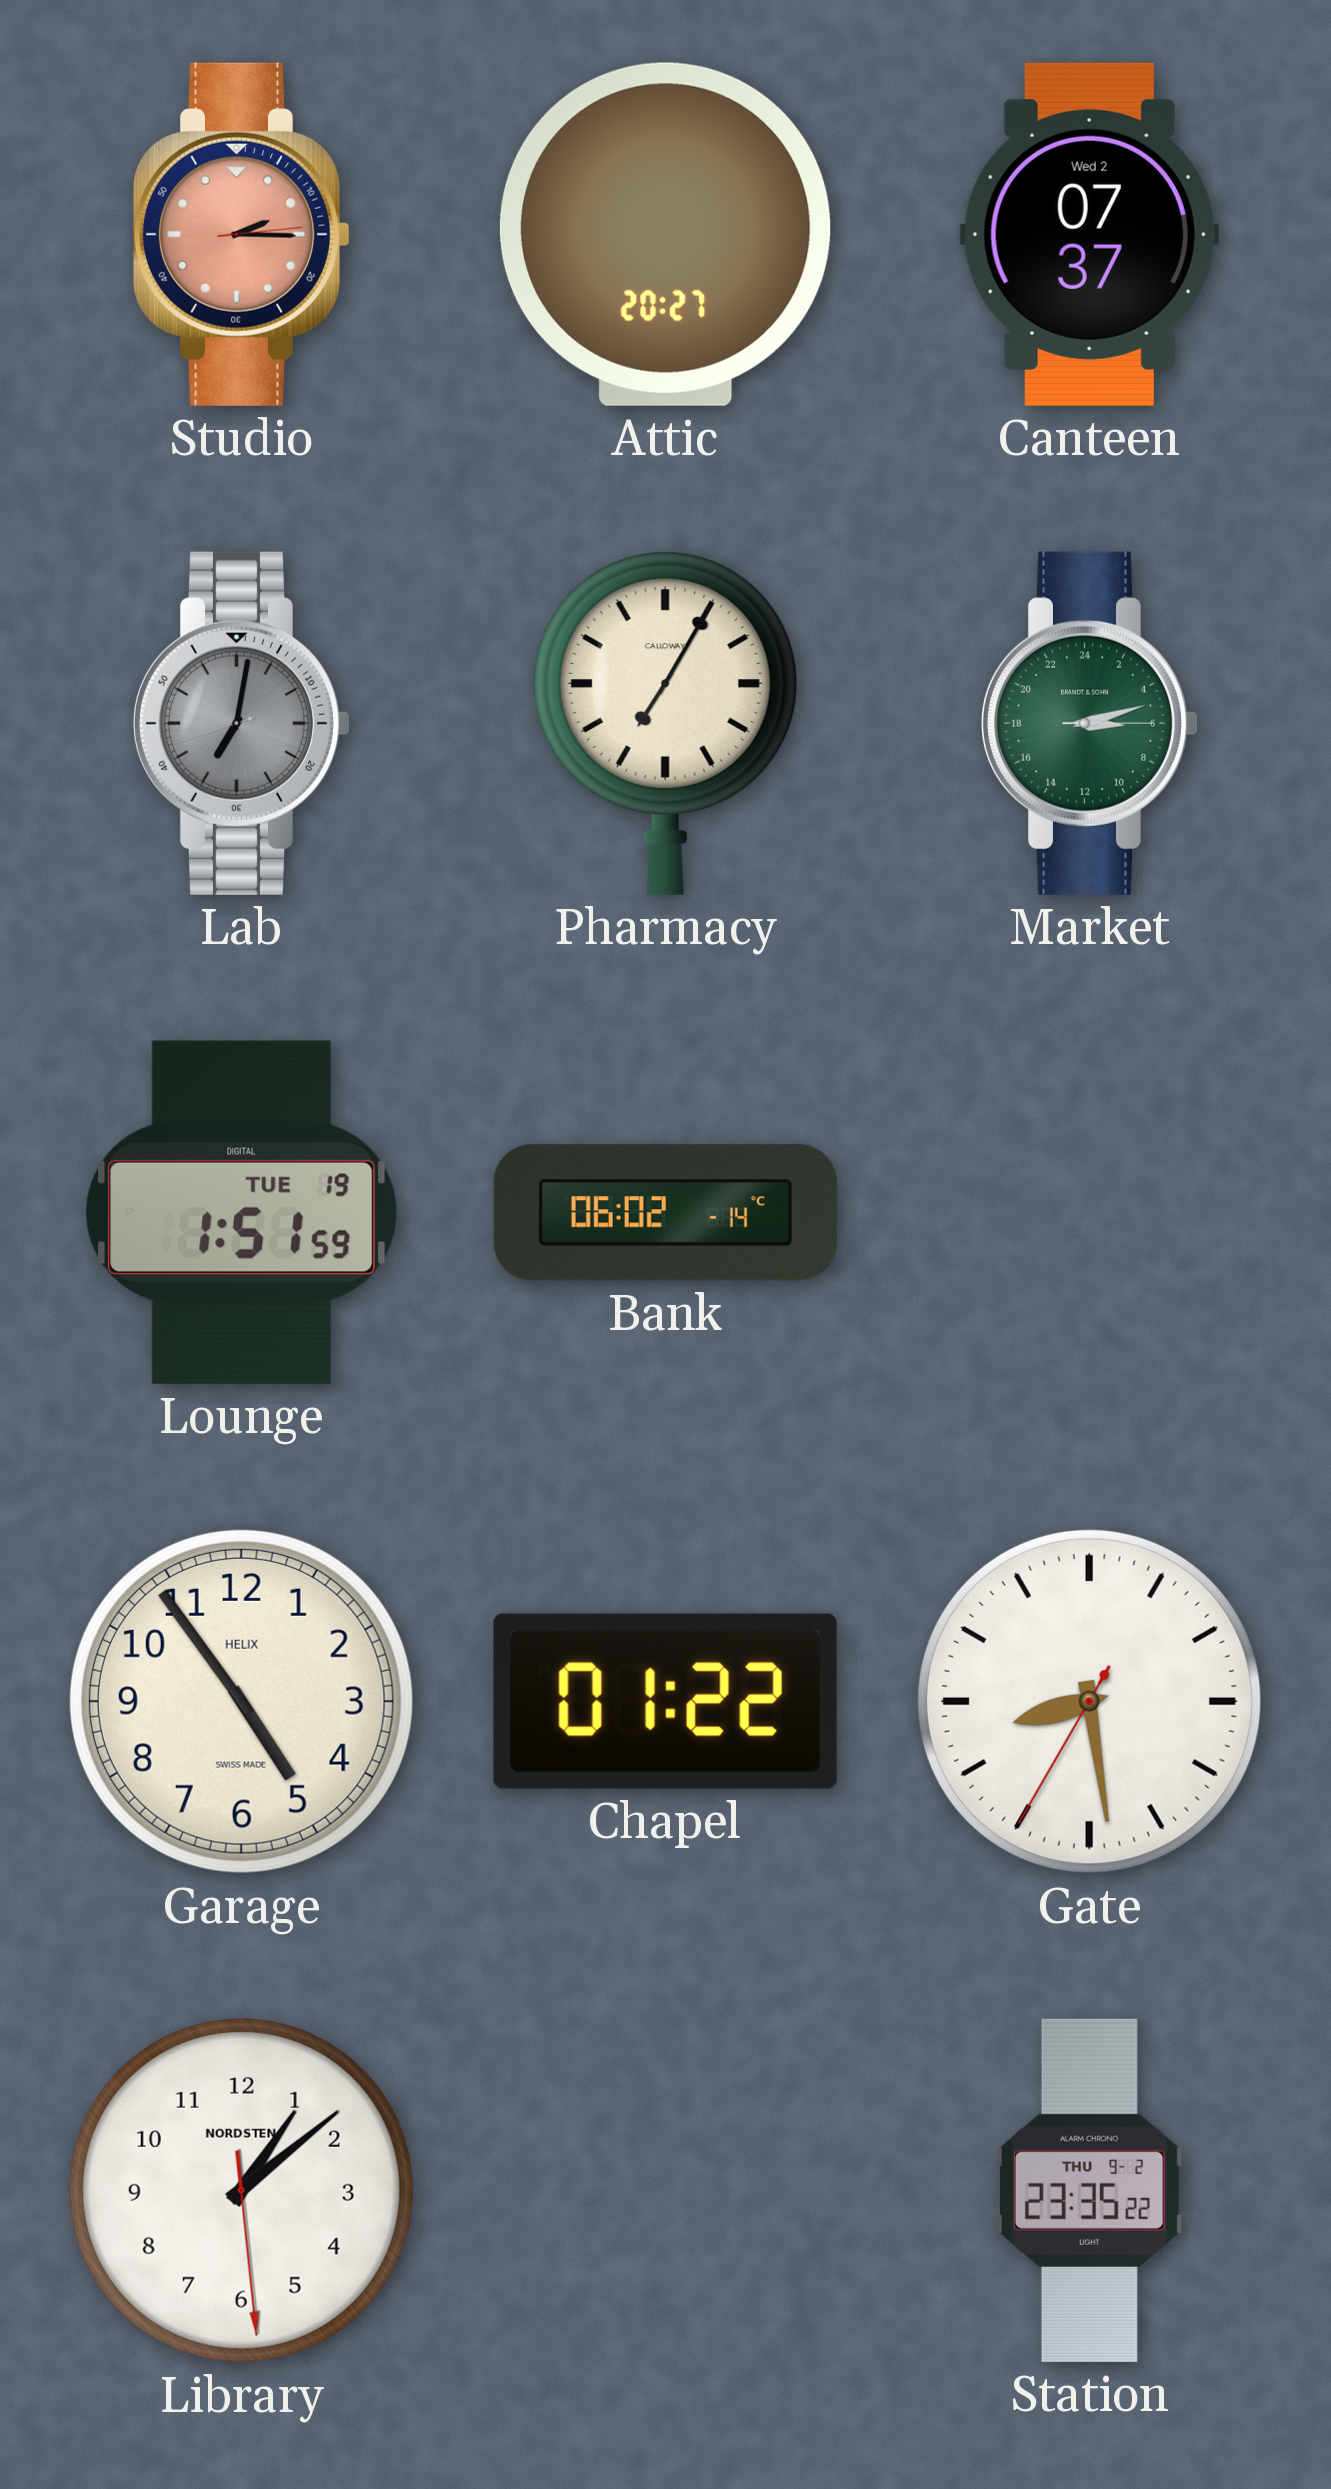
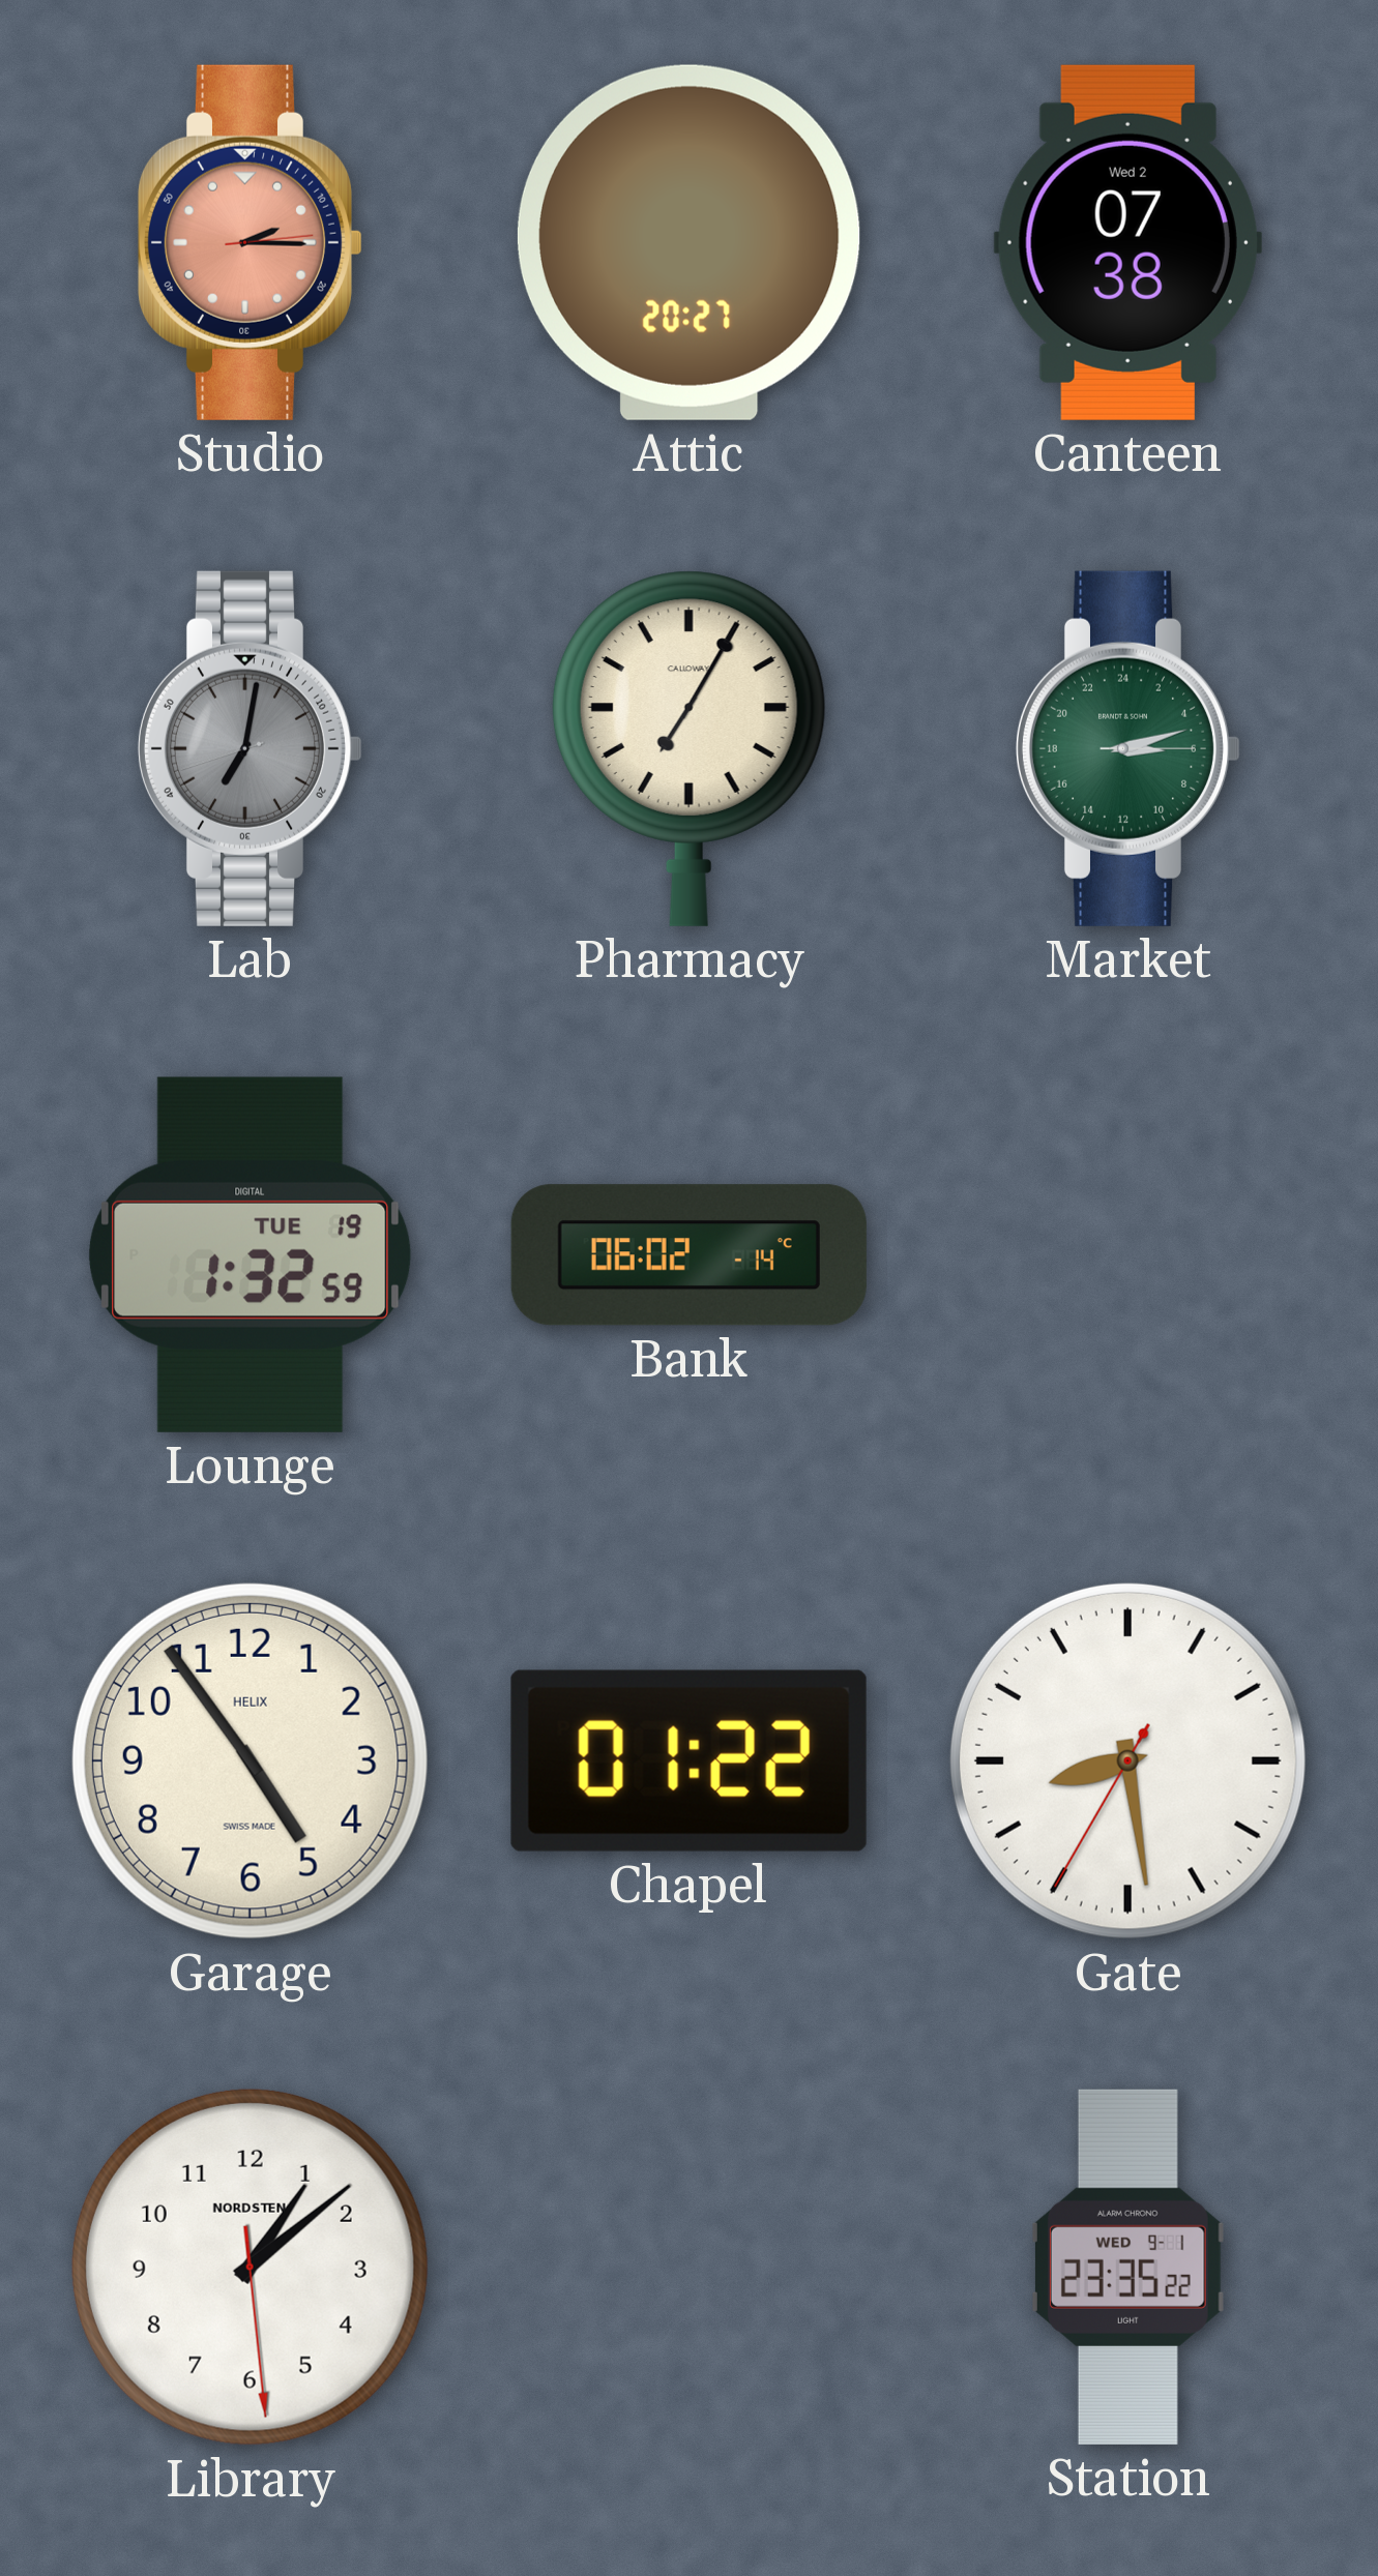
Canteen: 07:37 -> 07:38 (1127, 242)
Lounge: 1:51 -> 1:32 (251, 1254)
Station date: THU 9-2 -> WED 9-1 (1127, 2267)
